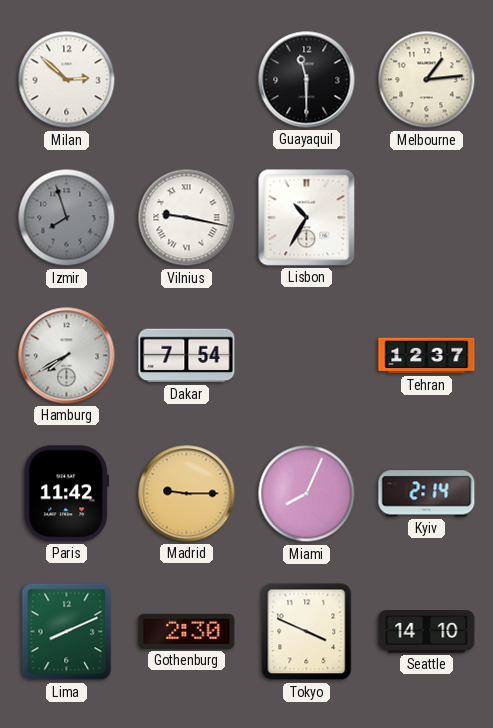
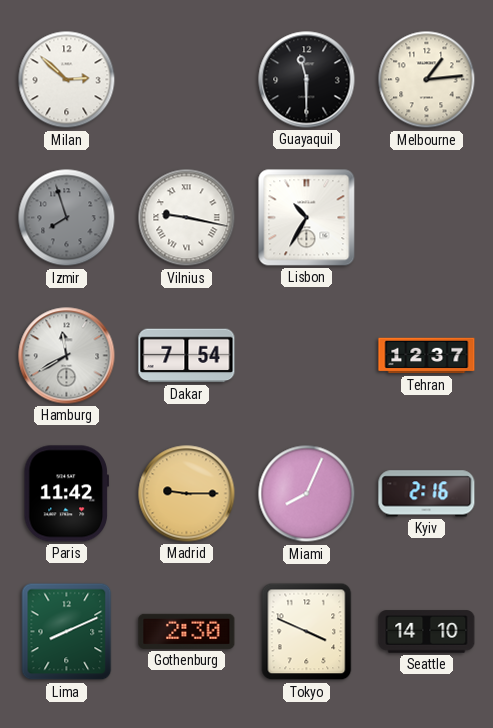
Hamburg: 7:40 -> 11:40 (67, 356)
Kyiv: 2:14 -> 2:16 (427, 494)
